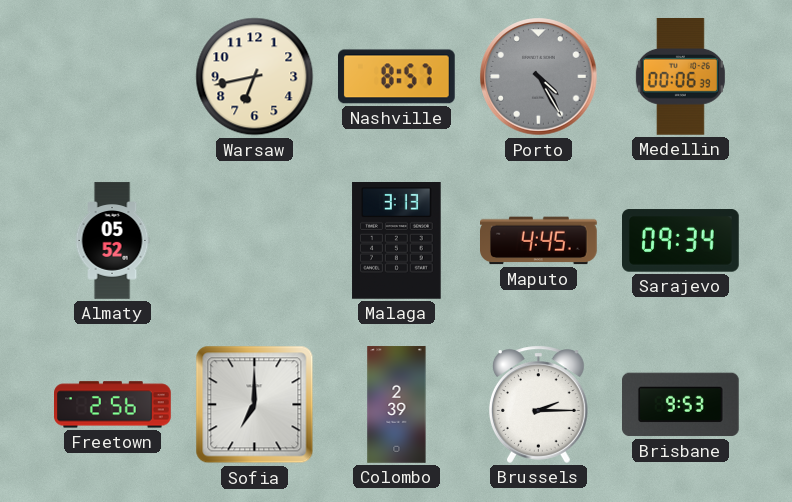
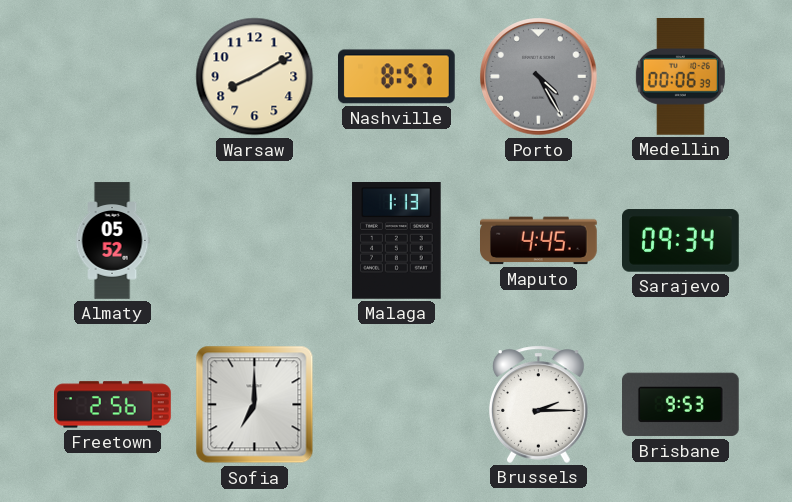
Warsaw: 6:43 -> 8:10 (255, 77)
Malaga: 3:13 -> 1:13 (397, 241)
Colombo: 2:39 -> none (397, 405)
